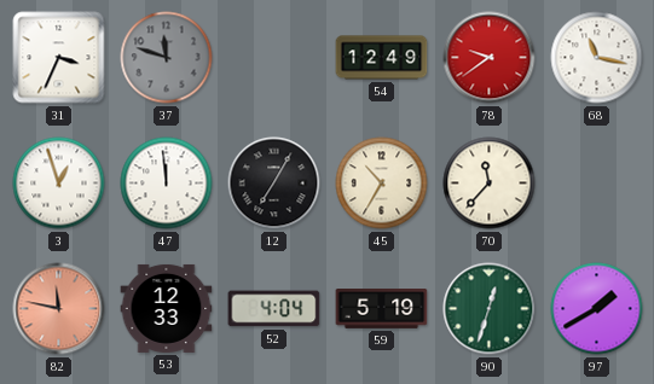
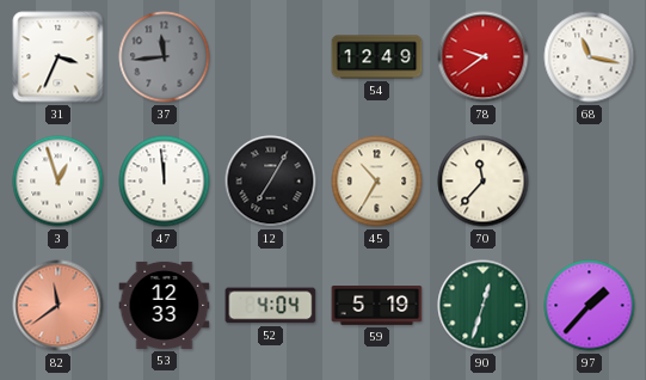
37: 11:48 -> 11:44 (165, 57)
82: 11:47 -> 11:39 (59, 306)
97: 1:40 -> 1:37 (590, 306)
